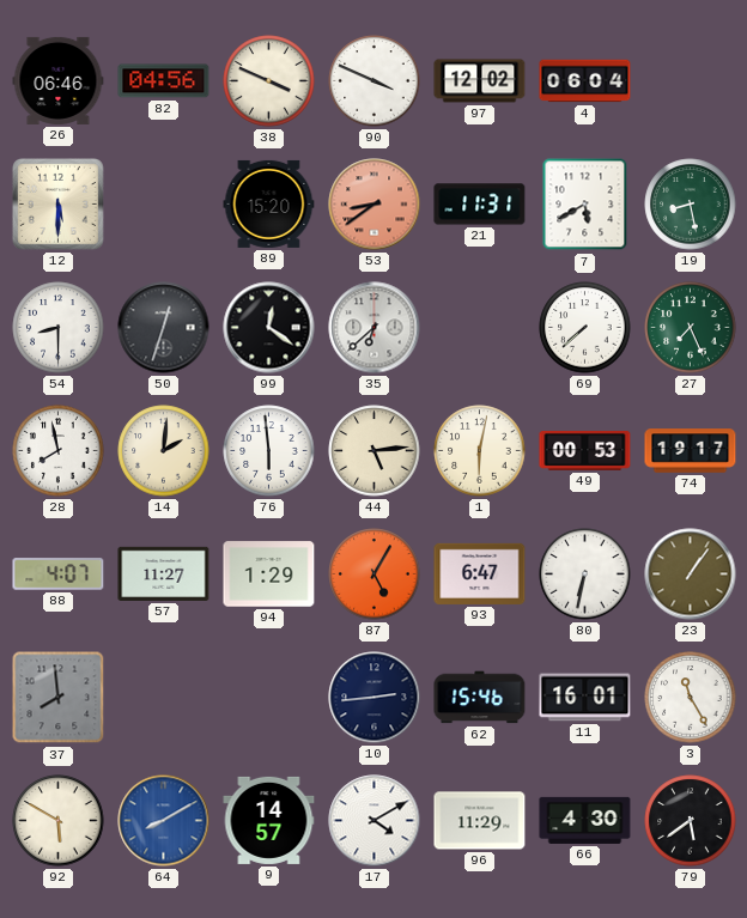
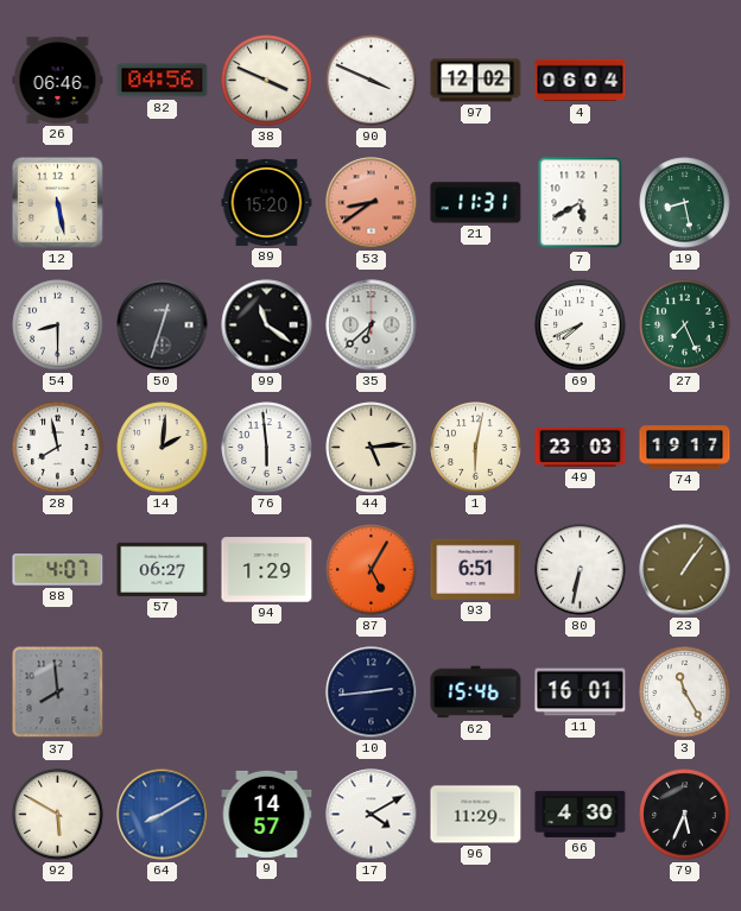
12: 5:30 -> 5:28 (57, 202)
99: 12:21 -> 11:21 (267, 325)
69: 7:38 -> 7:41 (581, 325)
49: 00:53 -> 23:03 (581, 447)
57: 11:27 -> 06:27 (163, 569)
93: 6:47 -> 6:51 (476, 569)
79: 5:39 -> 5:34 (685, 815)
